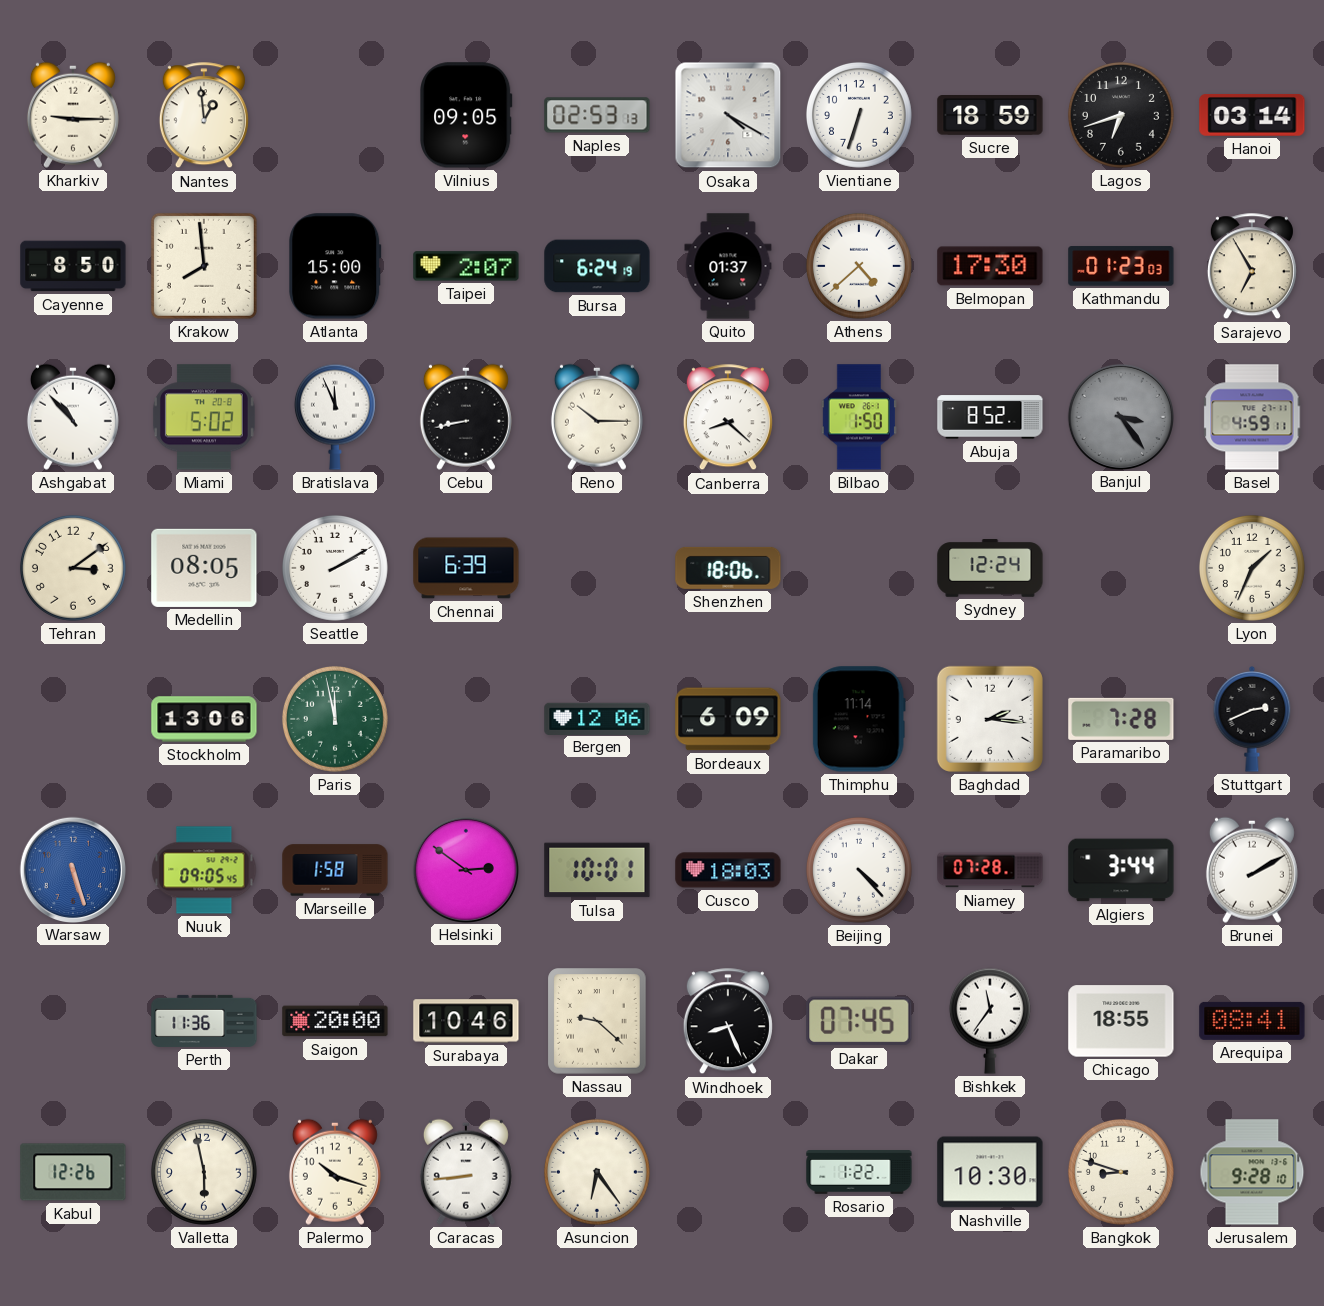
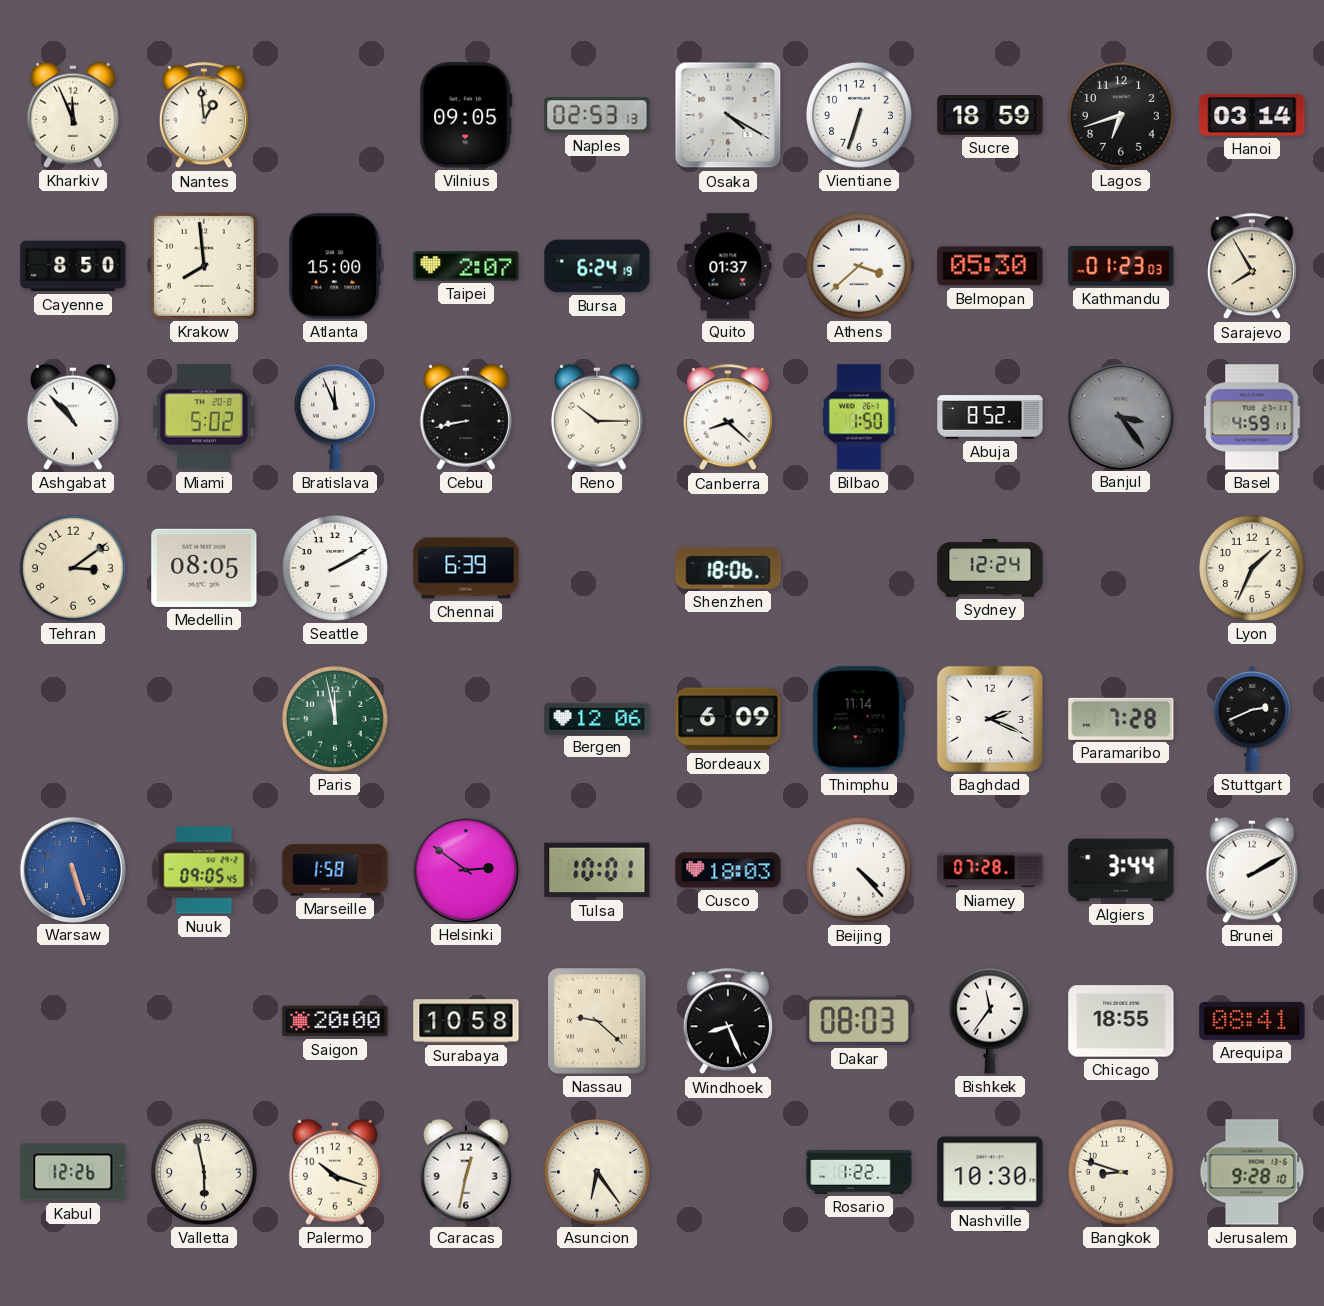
Kharkiv: 9:15 -> 11:56 (73, 115)
Athens: 4:38 -> 3:38 (859, 266)
Belmopan: 17:30 -> 05:30 (990, 266)
Sarajevo: 6:55 -> 7:55 (1252, 267)
Stockholm: 13:06 -> none (204, 719)
Baghdad: 2:16 -> 2:19 (990, 719)
Perth: 11:36 -> none (204, 1021)
Surabaya: 10:46 -> 10:58 (466, 1021)
Dakar: 07:45 -> 08:03 (859, 1021)
Caracas: 8:44 -> 12:32 (466, 1172)
